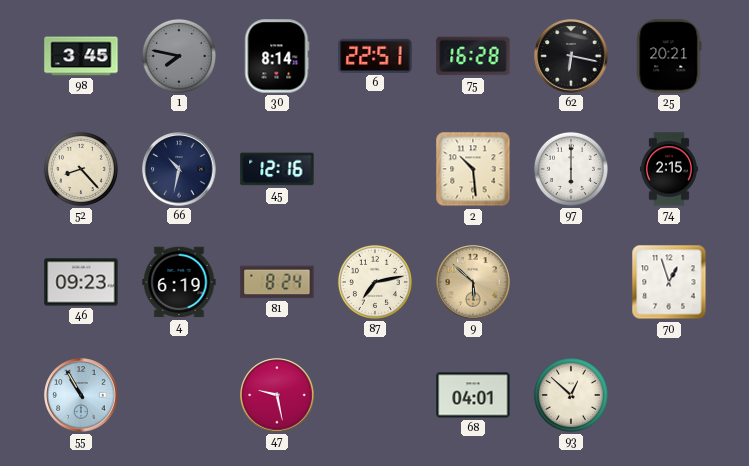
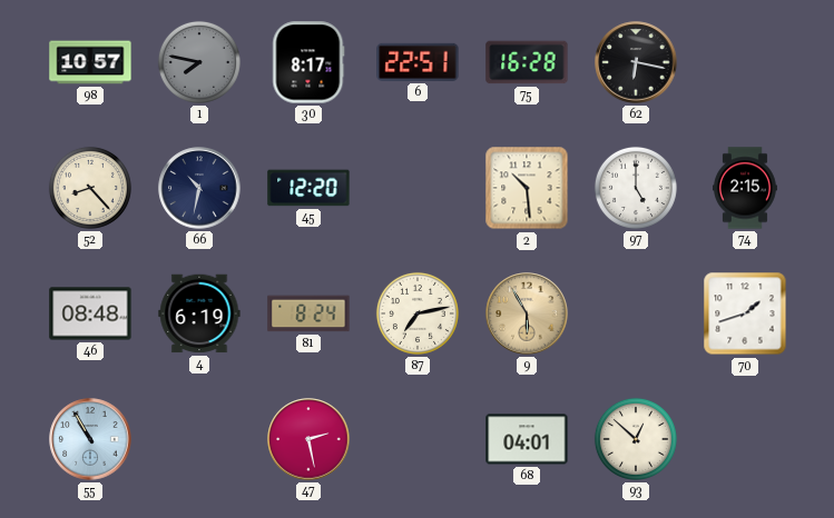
98: 3:45 -> 10:57 (90, 62)
30: 8:14 -> 8:17 (308, 62)
25: 20:21 -> none (669, 56)
45: 12:16 -> 12:20 (308, 188)
97: 6:00 -> 5:00 (636, 188)
46: 09:23 -> 08:48 (90, 313)
9: 5:52 -> 5:55 (527, 313)
70: 12:57 -> 1:42 (745, 313)
47: 9:28 -> 2:28 (308, 439)
